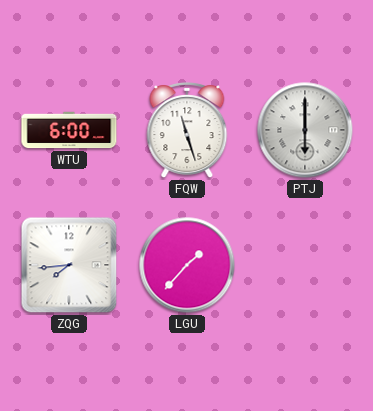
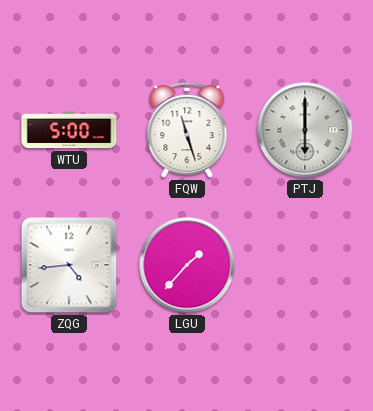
WTU: 6:00 -> 5:00 (69, 130)
ZQG: 7:44 -> 4:44 (69, 265)
